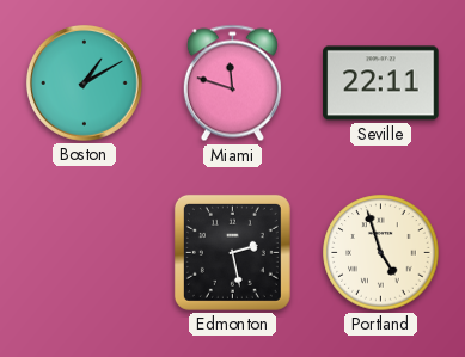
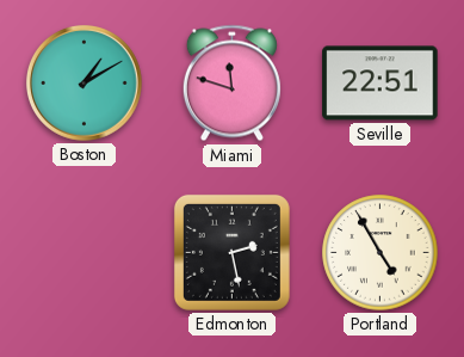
Seville: 22:11 -> 22:51 (381, 84)
Portland: 4:57 -> 4:55 (381, 253)
